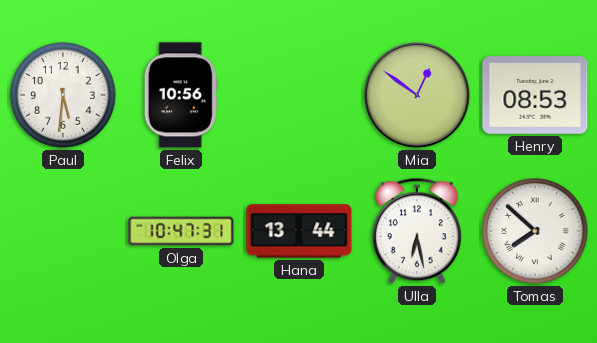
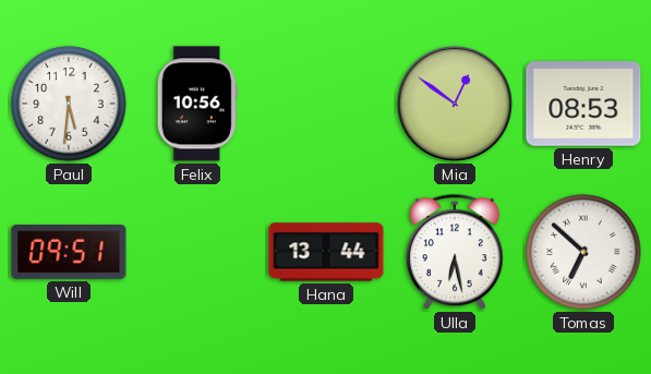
Will: none -> 09:51 (69, 252)
Olga: 10:47 -> none (181, 231)
Tomas: 7:52 -> 6:52 (583, 252)
